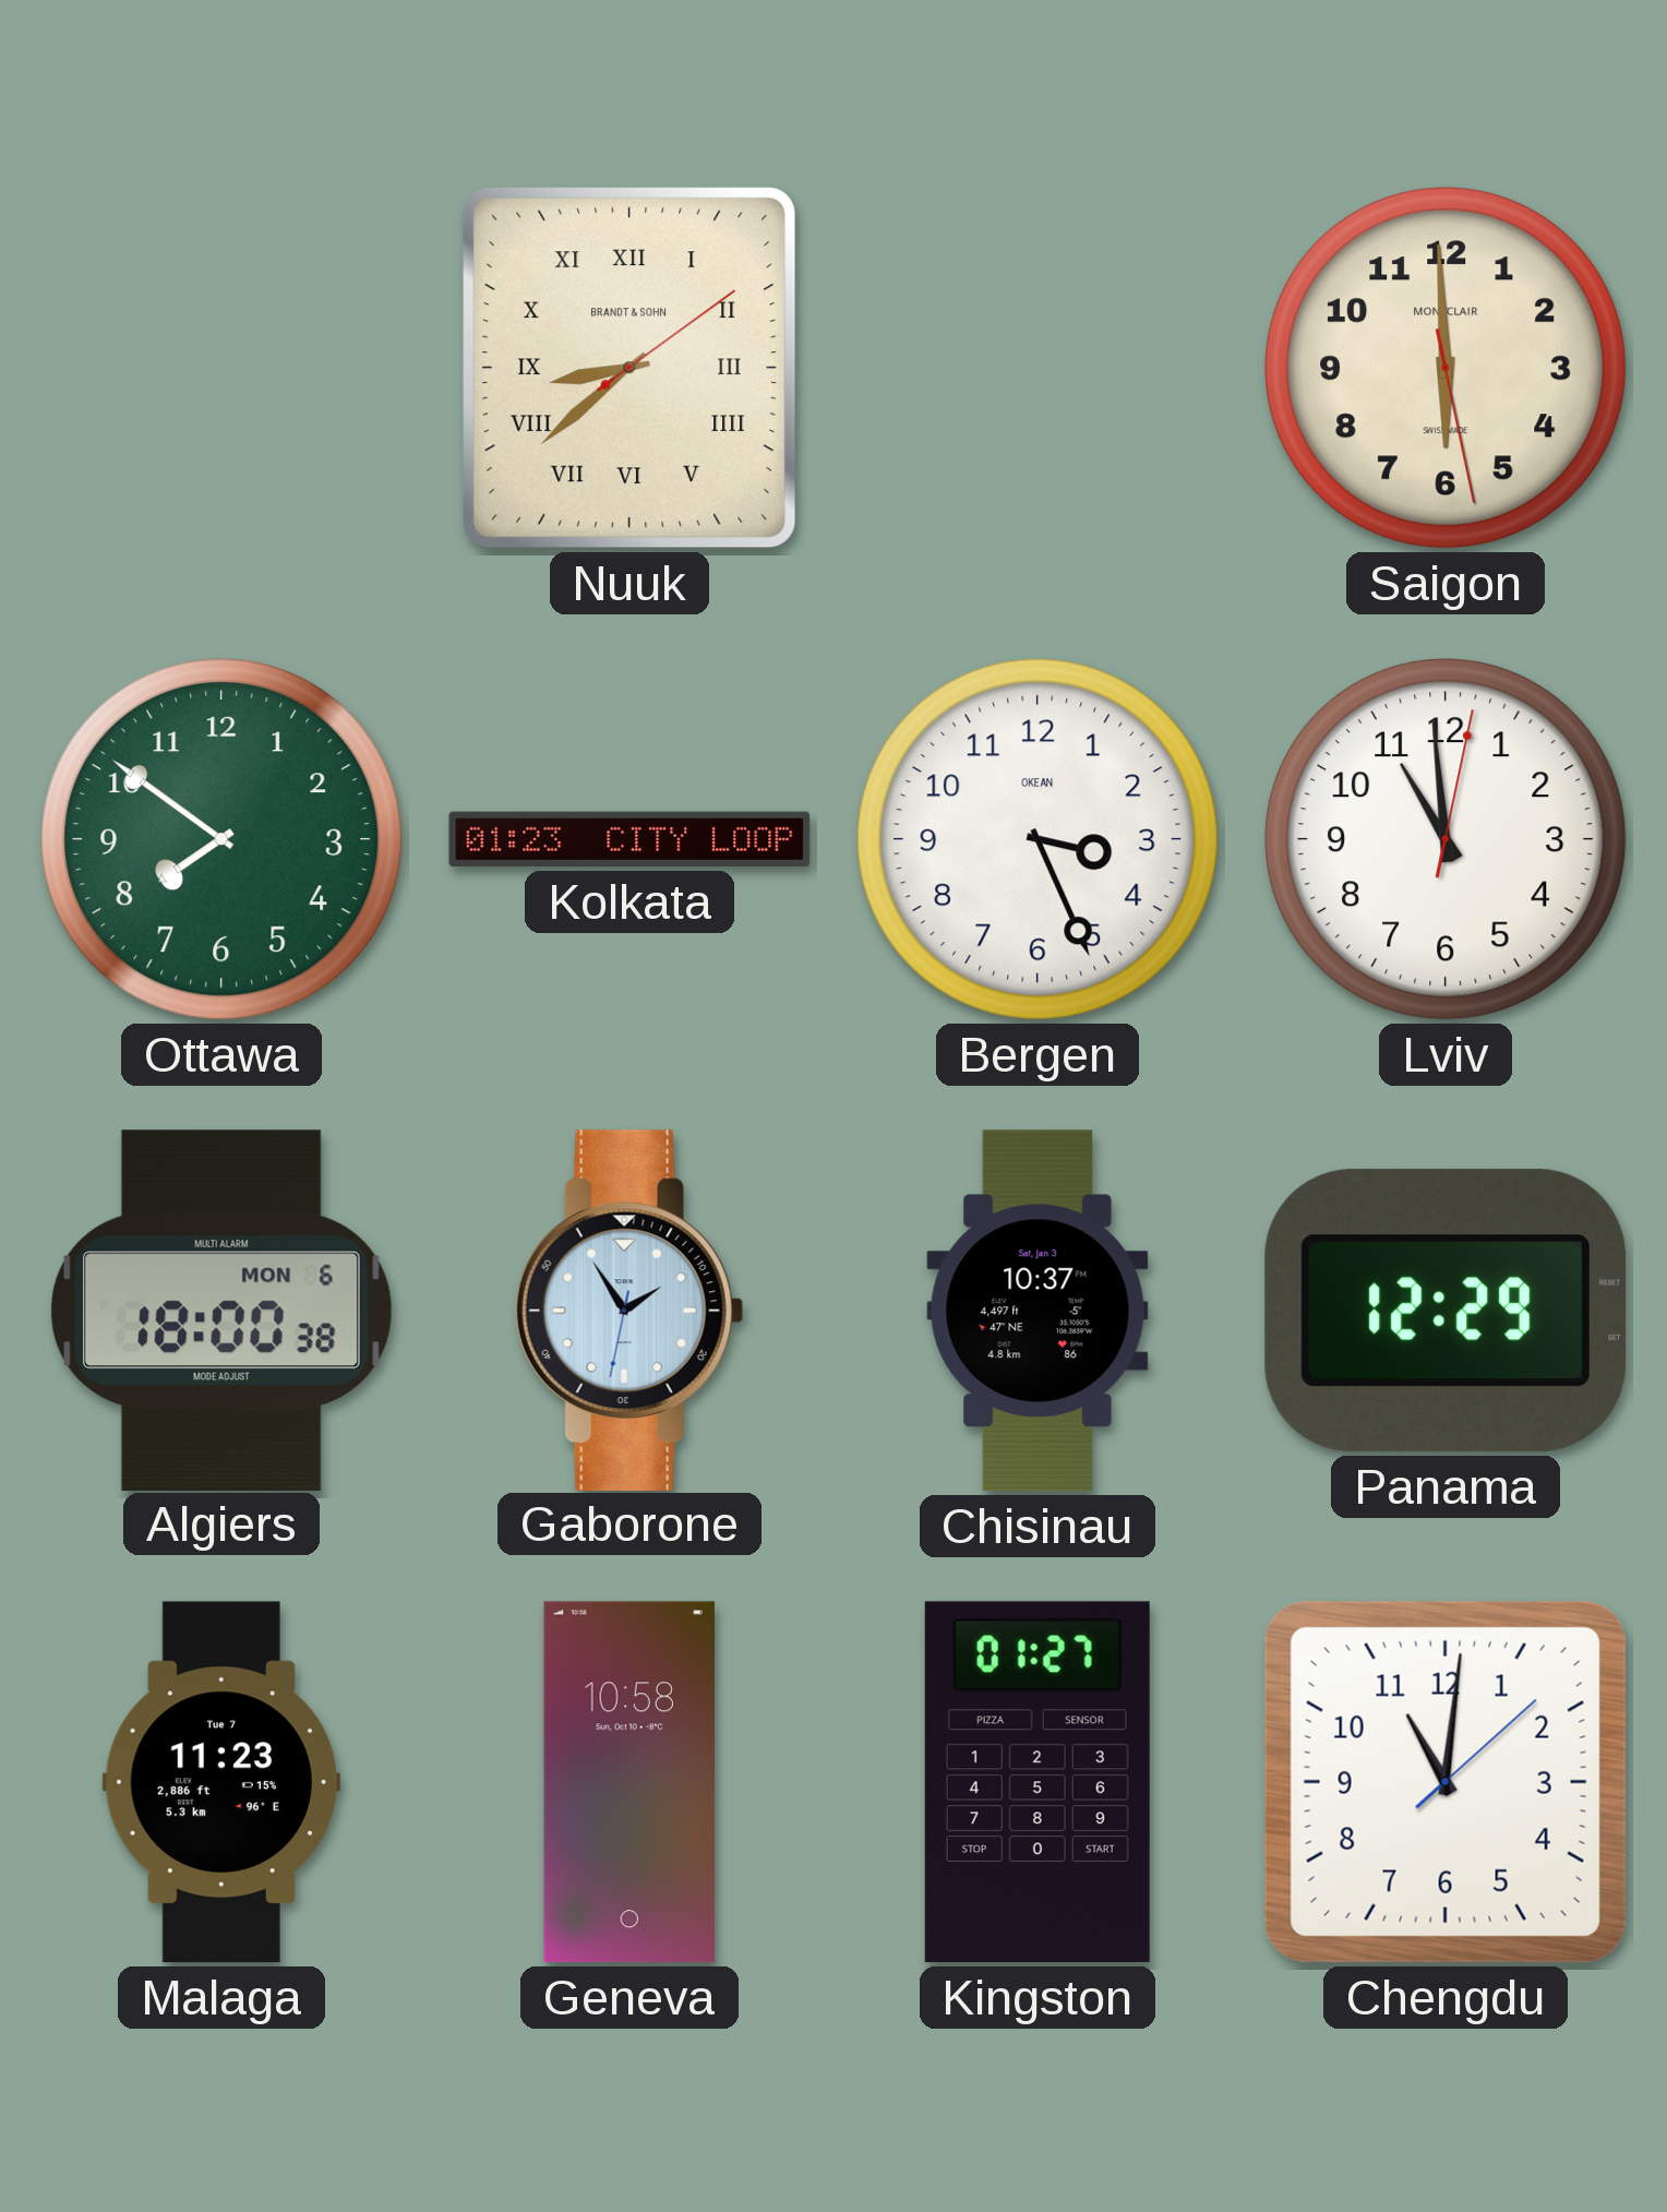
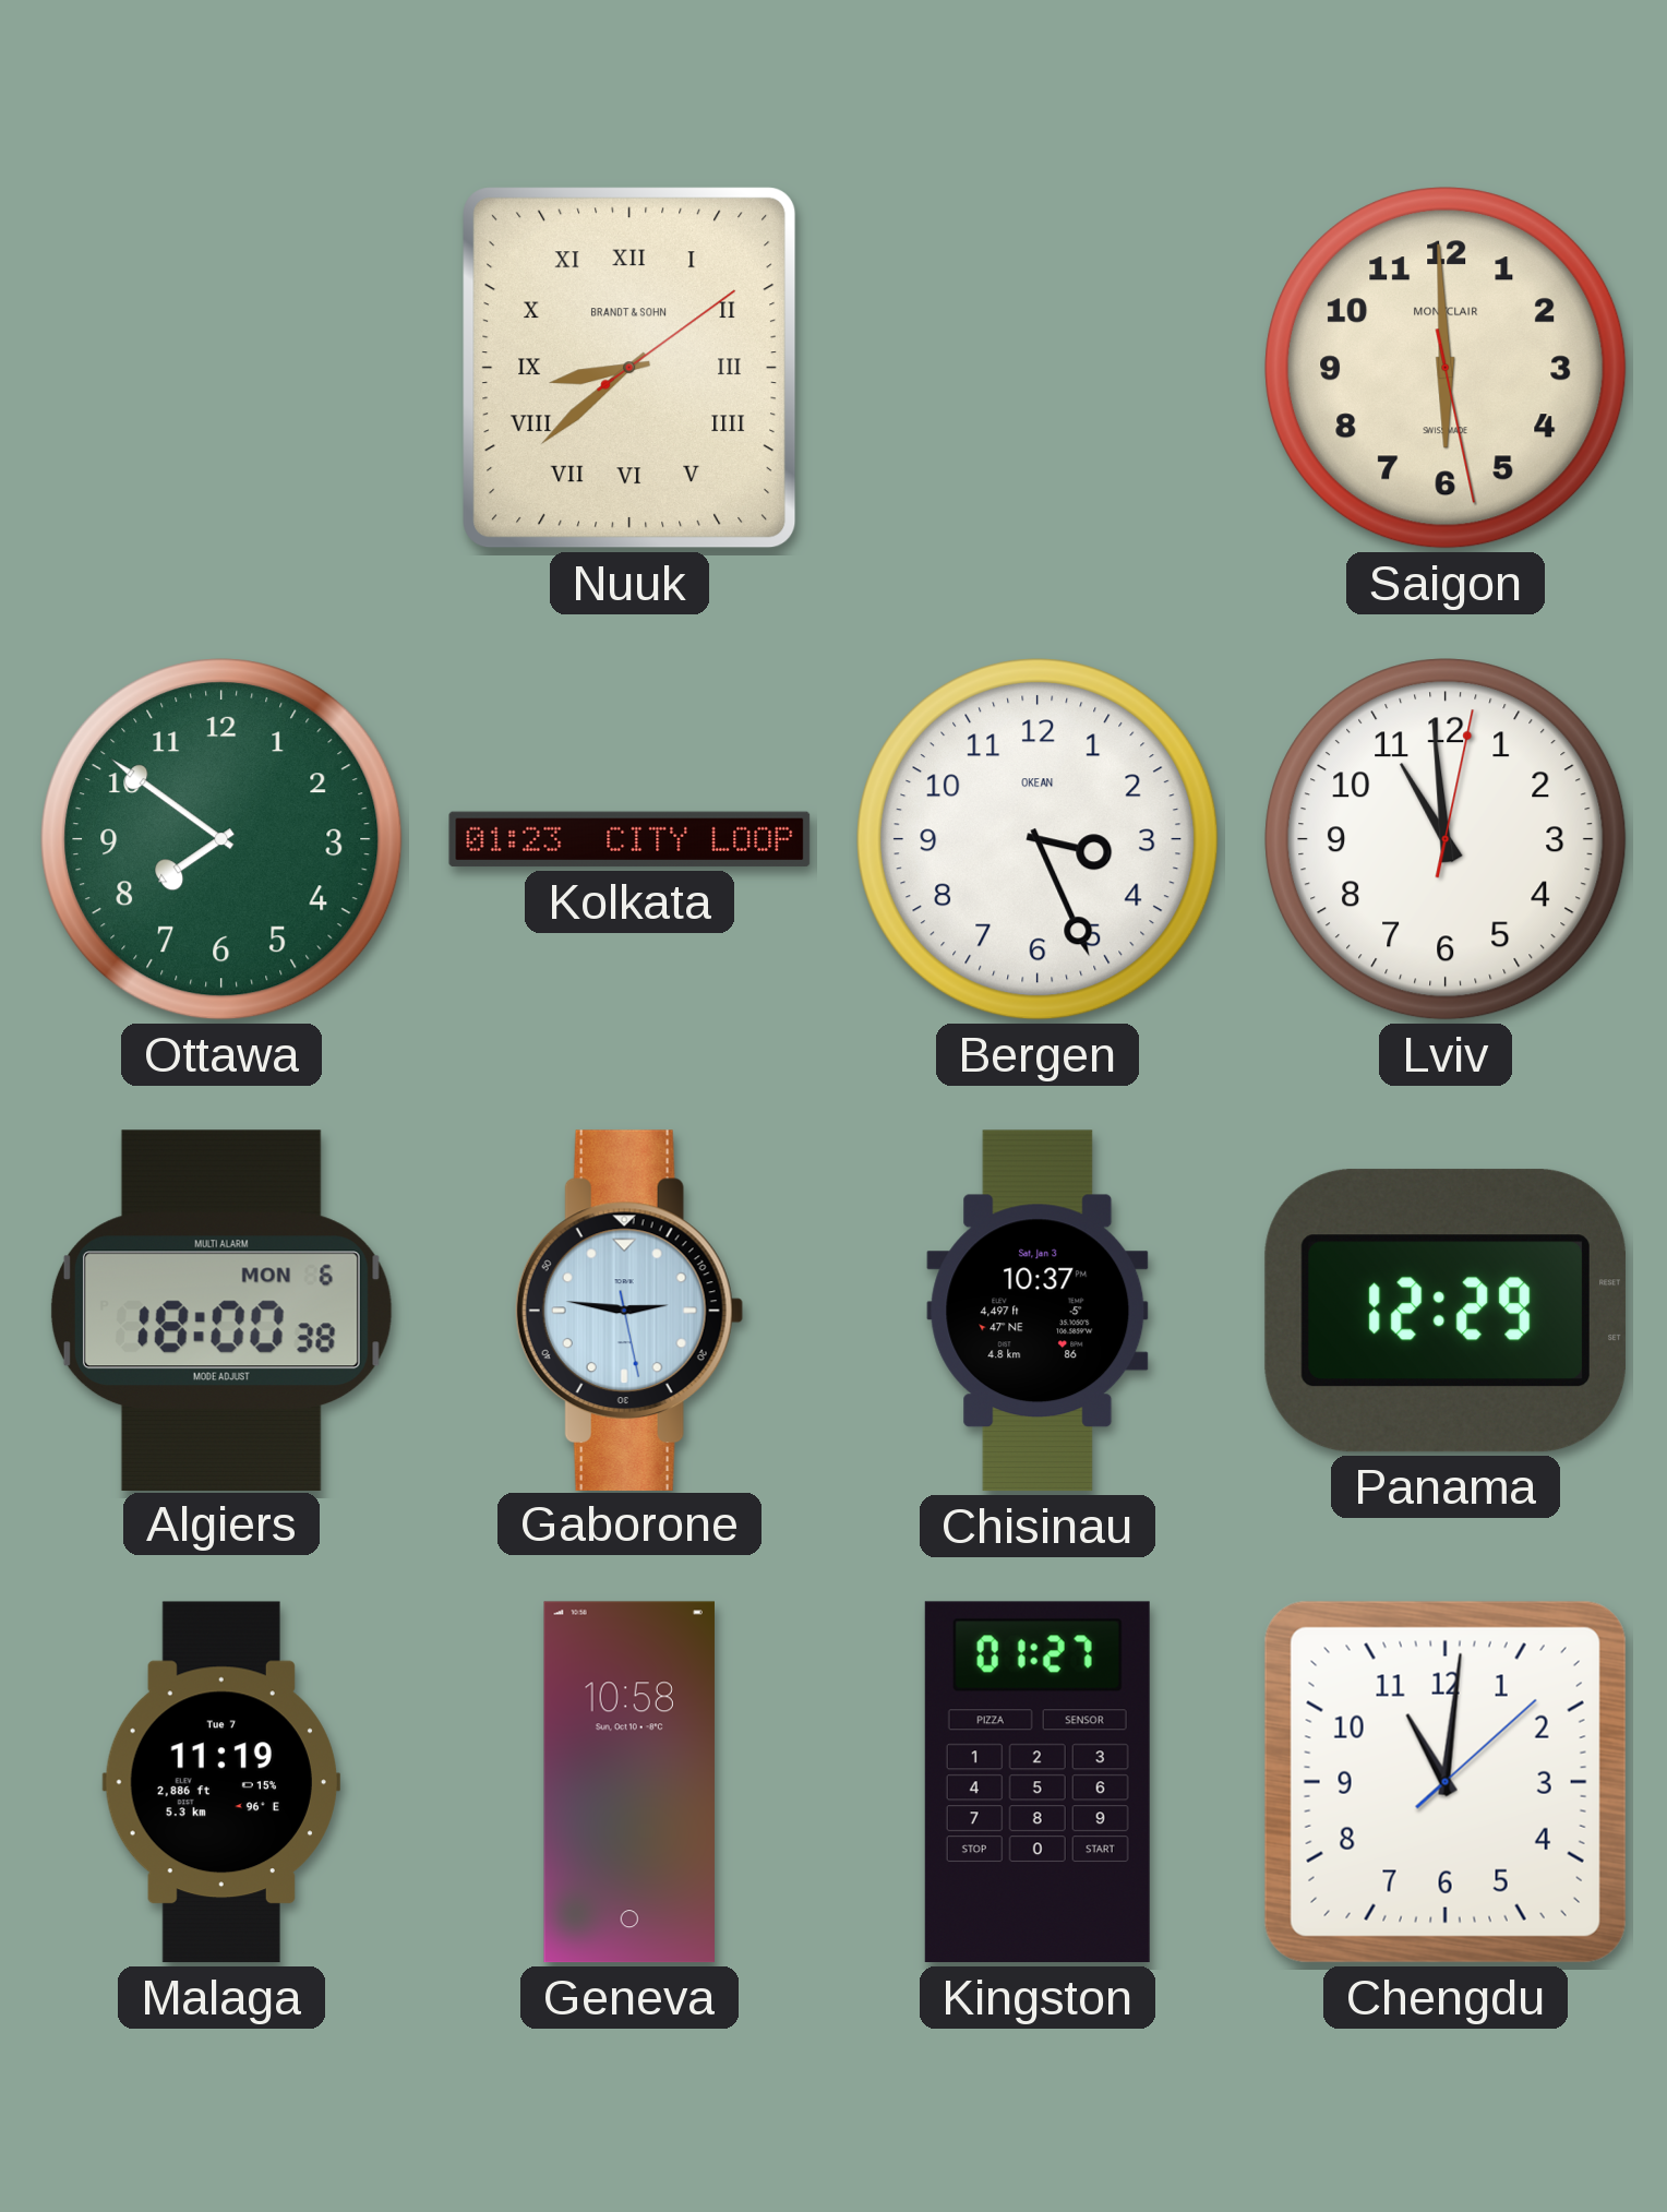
Gaborone: 1:54 -> 2:46 (629, 1310)
Malaga: 11:23 -> 11:19 (221, 1782)
